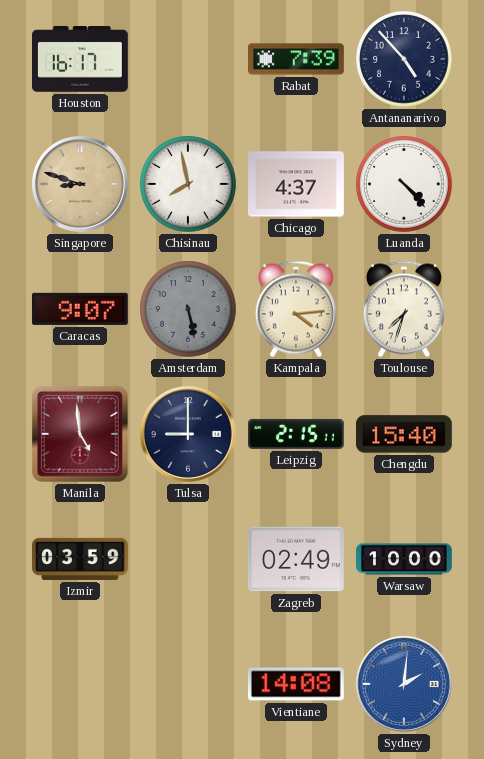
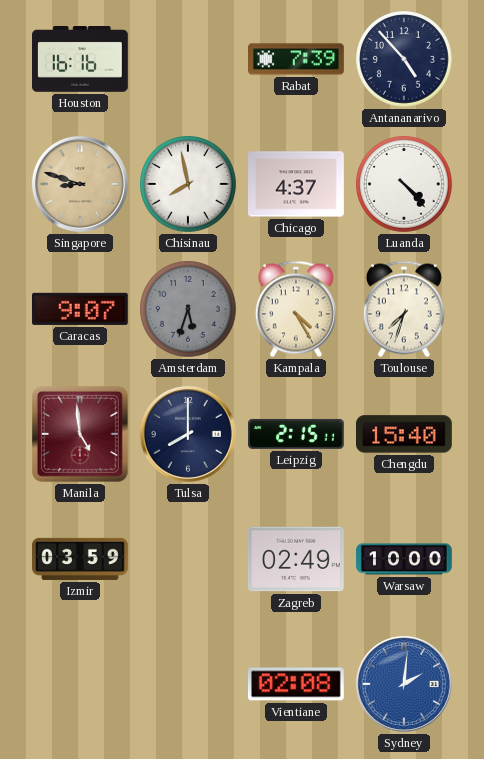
Houston: 16:17 -> 16:16 (81, 60)
Amsterdam: 5:28 -> 5:33 (189, 310)
Kampala: 4:14 -> 4:25 (296, 309)
Tulsa: 9:00 -> 8:00 (188, 434)
Vientiane: 14:08 -> 02:08 (296, 684)
